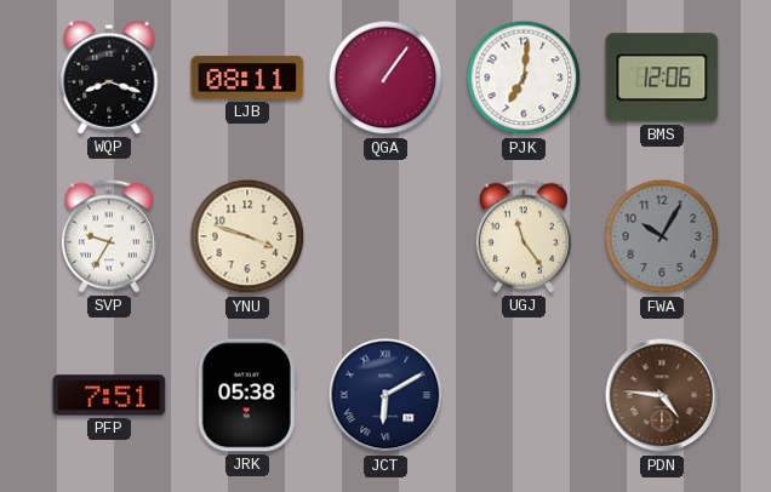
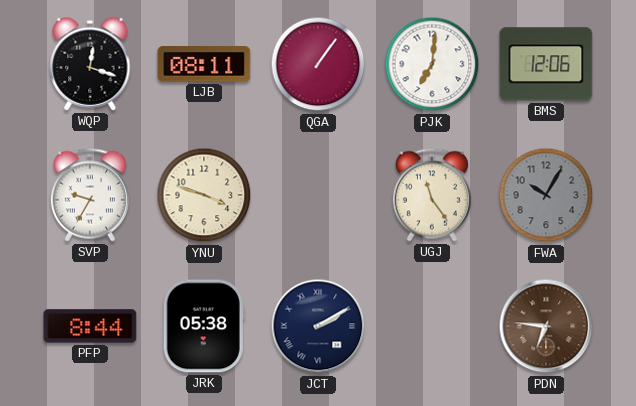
WQP: 8:18 -> 12:18 (90, 64)
PFP: 7:51 -> 8:44 (90, 326)
JCT: 6:10 -> 2:10 (318, 326)
PDN: 4:46 -> 6:46 (546, 326)
